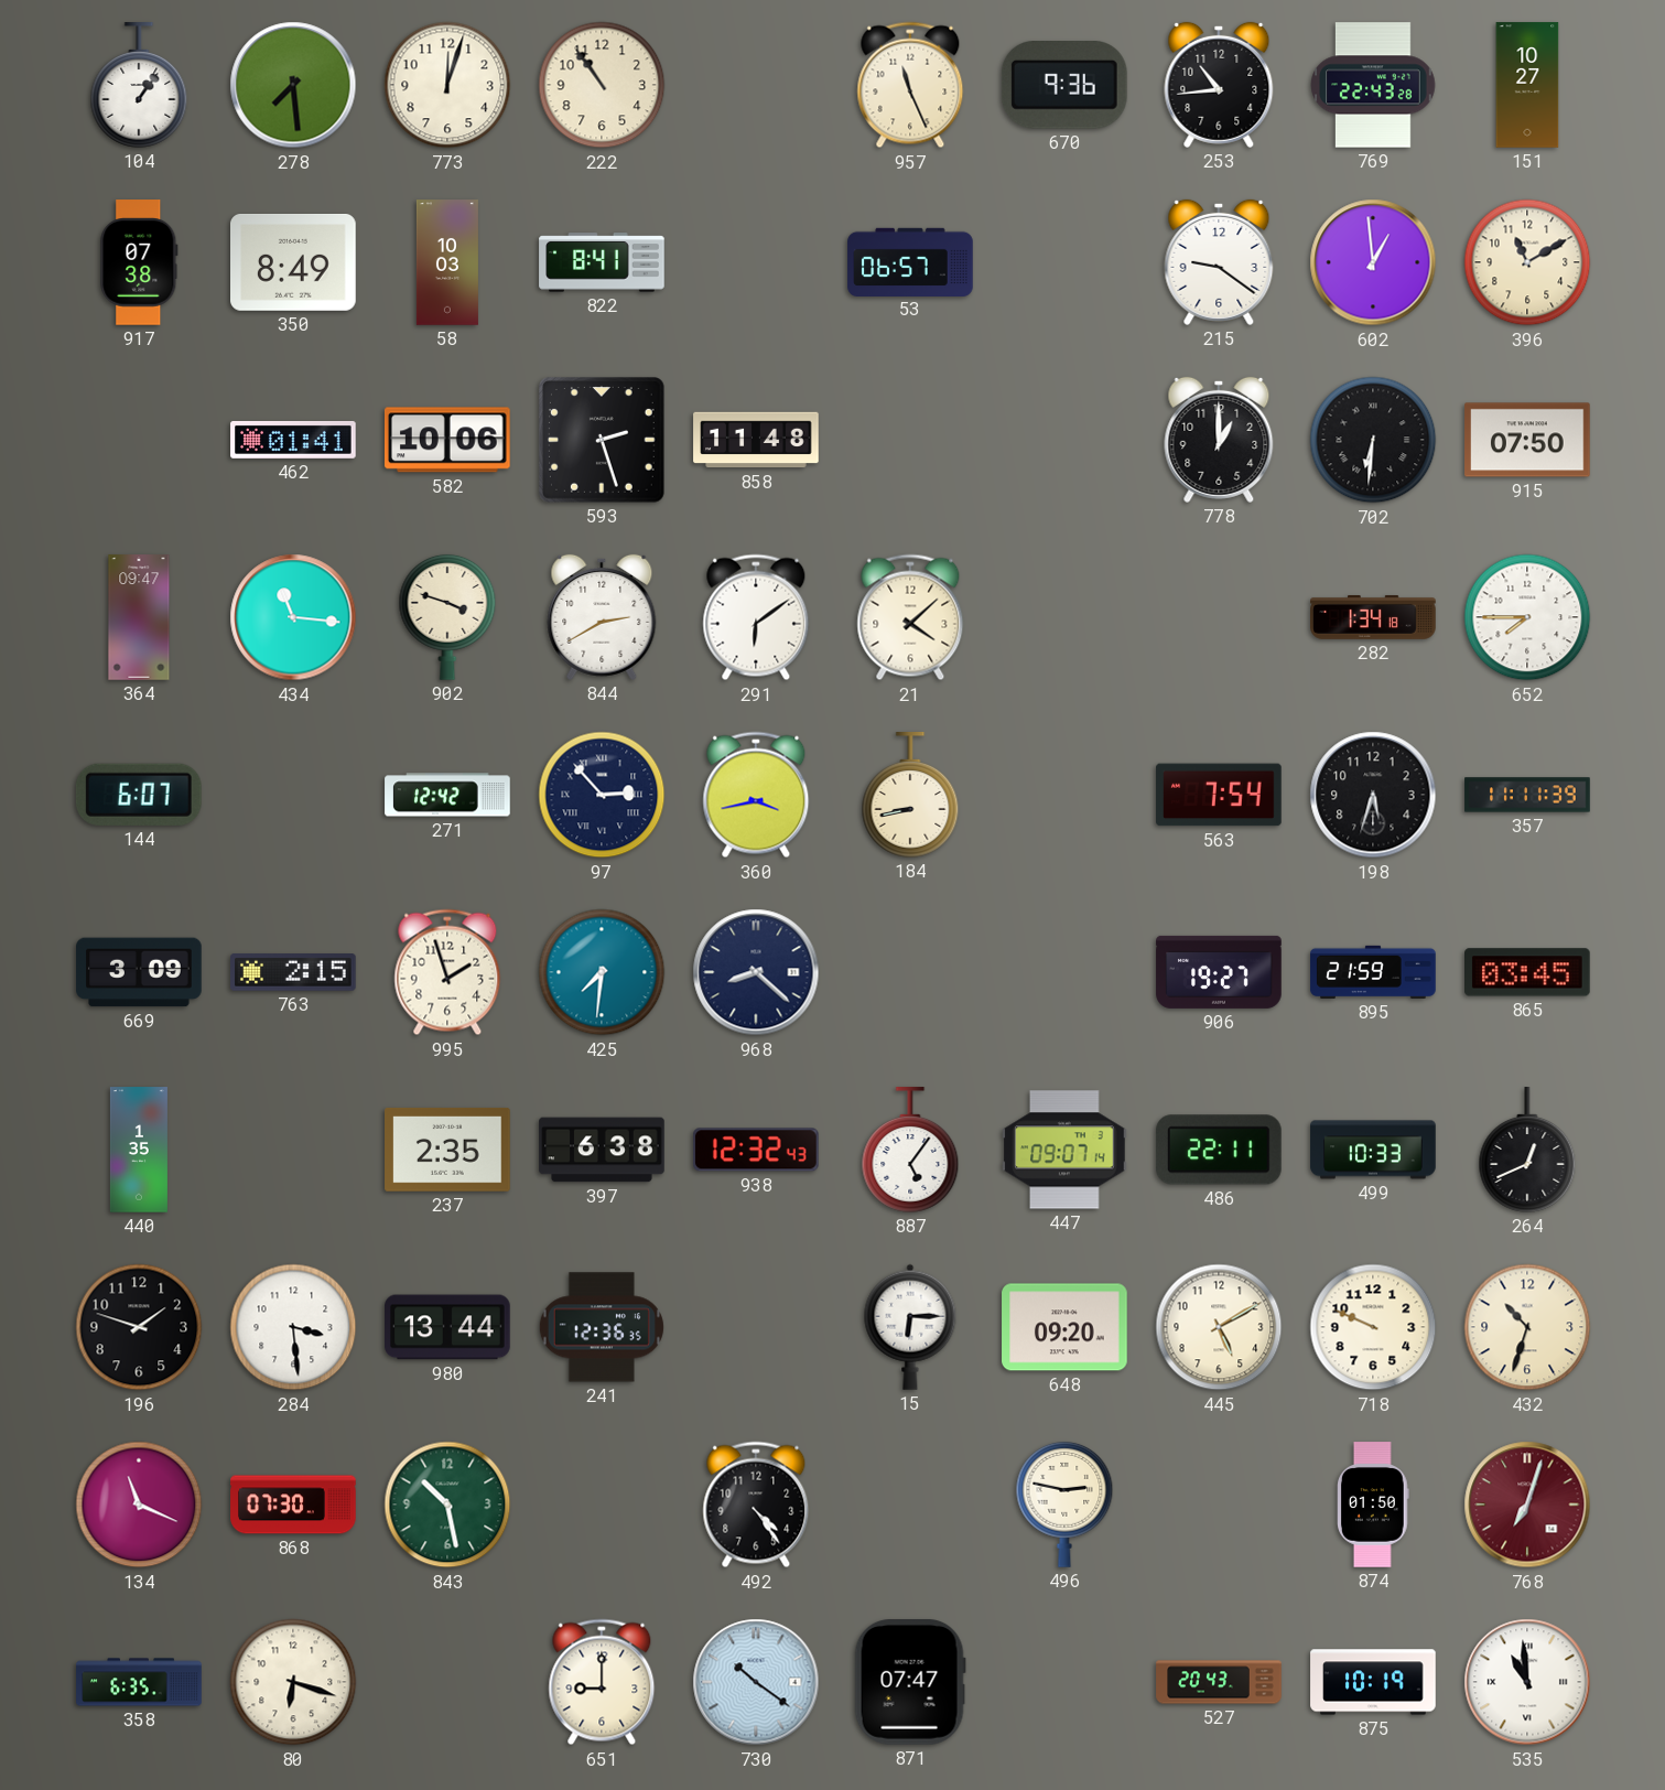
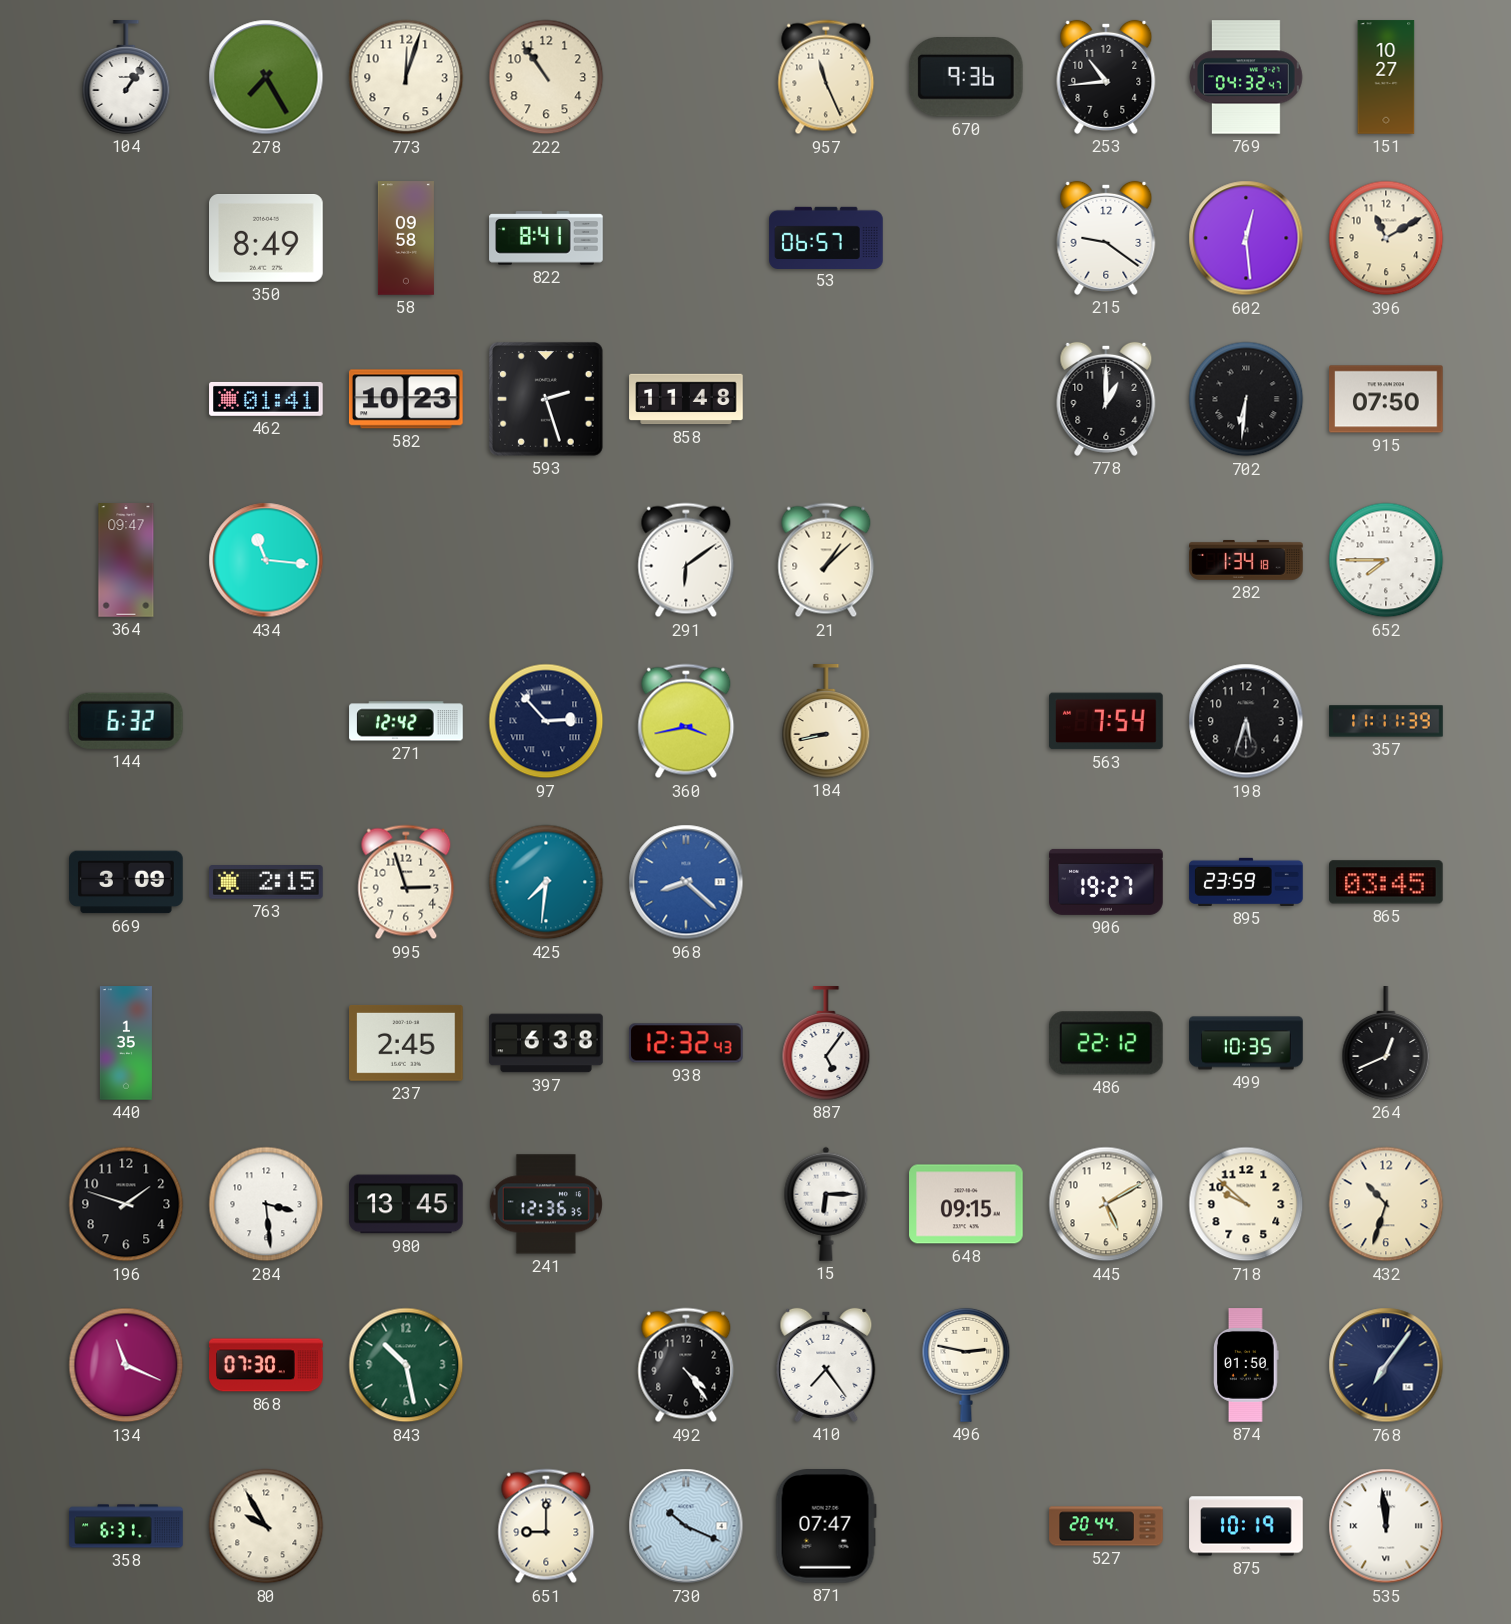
278: 7:29 -> 7:25 (266, 77)
769: 22:43 -> 04:32 (1246, 77)
917: 07:38 -> none (139, 262)
58: 10:03 -> 09:58 (406, 238)
602: 12:59 -> 12:29 (1246, 238)
582: 10:06 -> 10:23 (406, 399)
902: 3:48 -> none (447, 617)
844: 2:40 -> none (602, 617)
21: 4:08 -> 1:08 (826, 560)
144: 6:07 -> 6:32 (126, 721)
995: 1:57 -> 2:57 (406, 882)
968 dial: navy -> blue (686, 882)
895: 21:59 -> 23:59 (1246, 882)
237: 2:35 -> 2:45 (406, 1043)
447: 09:07 -> none (1064, 1150)
486: 22:11 -> 22:12 (1106, 1043)
499: 10:33 -> 10:35 (1246, 1043)
980: 13:44 -> 13:45 (406, 1204)
648: 09:20 -> 09:15 (966, 1204)
718: 9:49 -> 9:52 (1246, 1204)
410: none -> 7:24 (826, 1365)
768: 7:03 -> 7:06 (1386, 1365)
768 dial: burgundy -> navy (1386, 1365)
358: 6:35 -> 6:31 (126, 1526)
80: 6:18 -> 9:55 (266, 1526)
730: 10:21 -> 10:19 (686, 1526)
527: 20:43 -> 20:44 (1106, 1526)
535: 10:59 -> 11:59 (1386, 1526)
